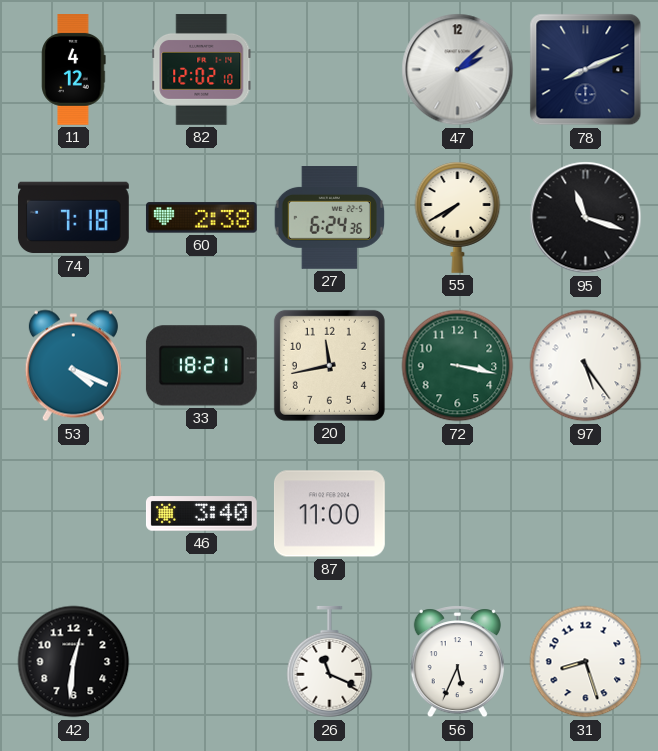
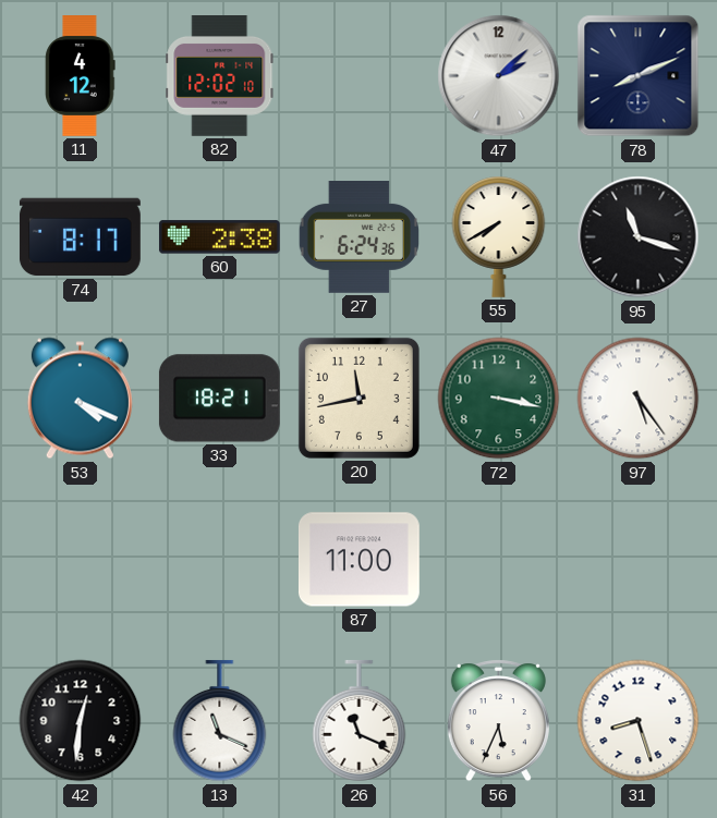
74: 7:18 -> 8:17 (80, 237)
46: 3:40 -> none (201, 514)
13: none -> 11:19 (220, 721)
